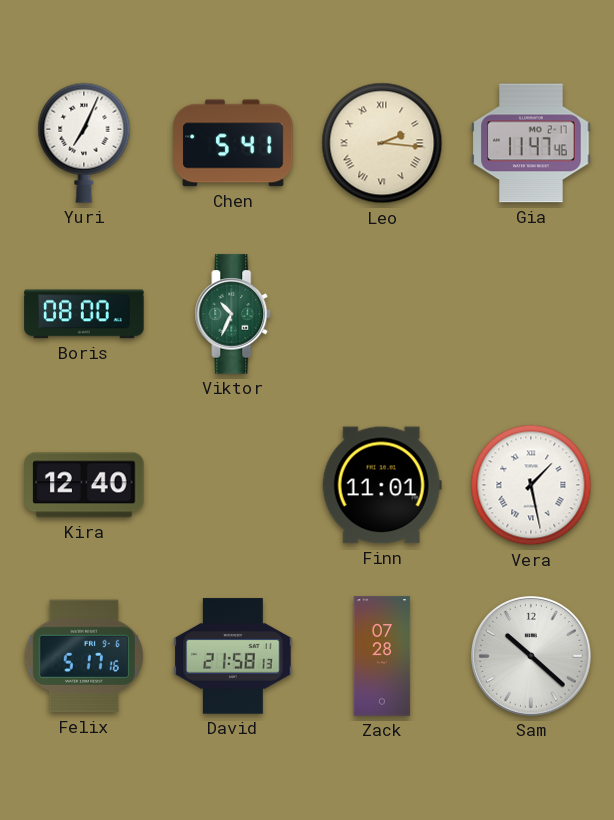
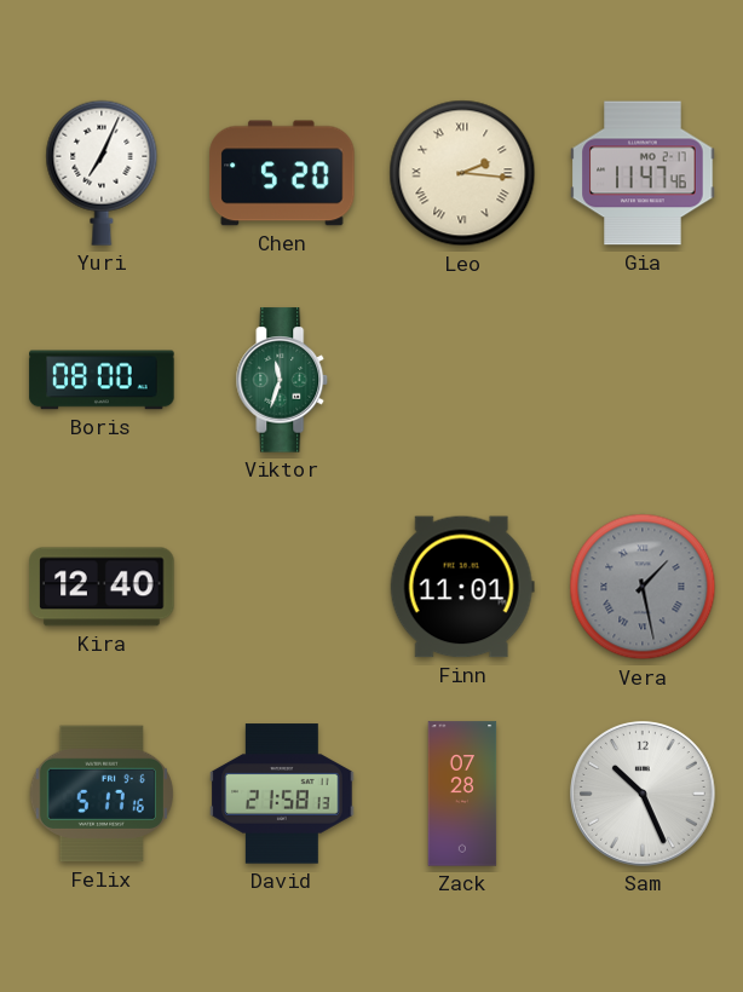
Chen: 5:41 -> 5:20 (282, 173)
Viktor: 10:34 -> 11:33 (282, 380)
Vera dial: white -> grey (643, 587)
Sam: 10:22 -> 10:26 (643, 794)
